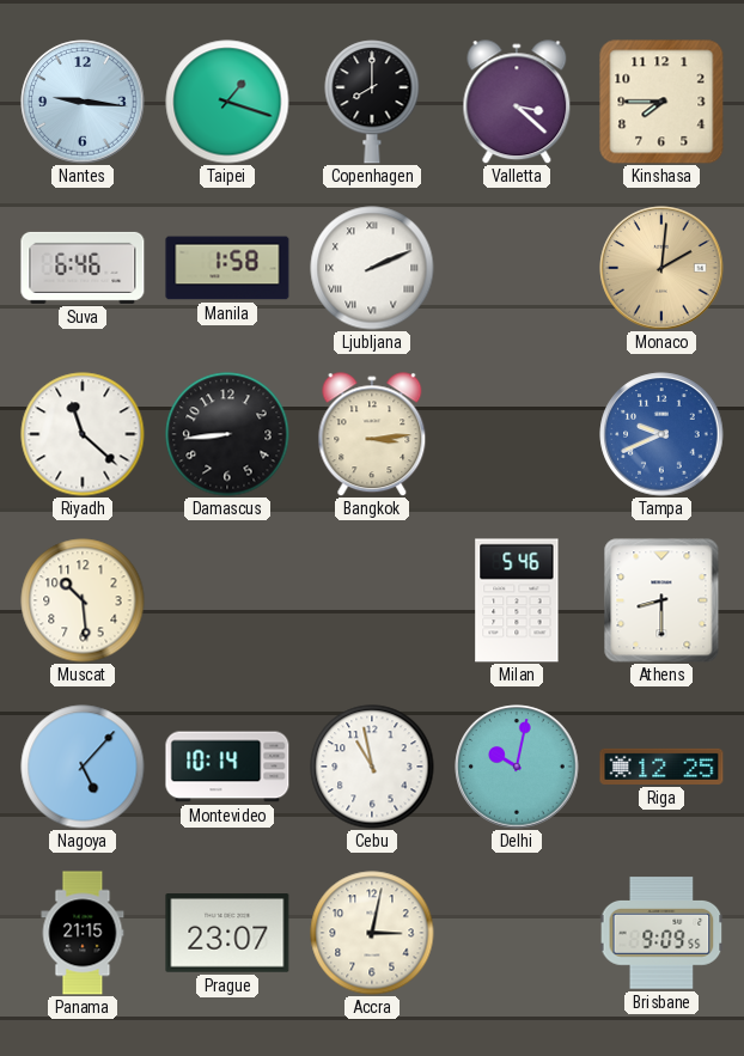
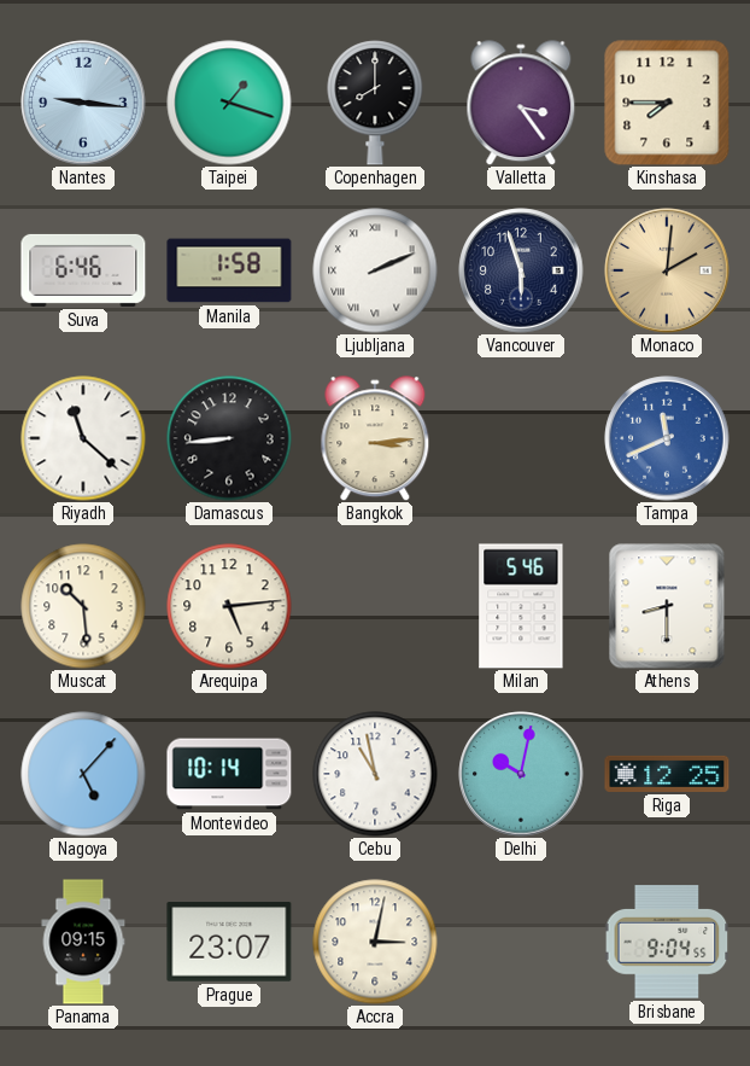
Valletta: 3:22 -> 3:24 (521, 103)
Vancouver: none -> 5:57 (521, 270)
Tampa: 9:41 -> 11:41 (667, 438)
Arequipa: none -> 5:14 (229, 606)
Panama: 21:15 -> 09:15 (83, 942)
Brisbane: 9:09 -> 9:04 (667, 942)
